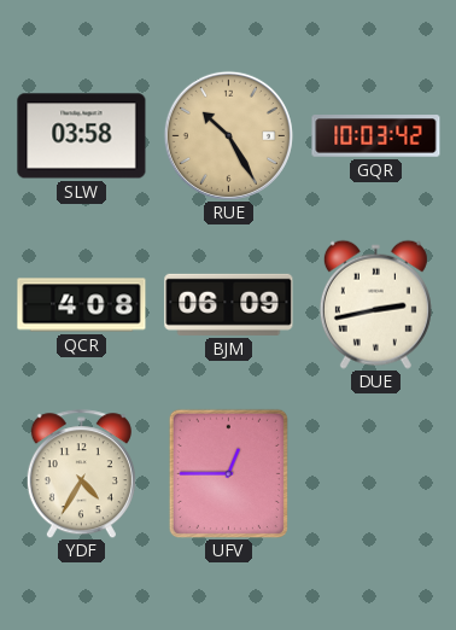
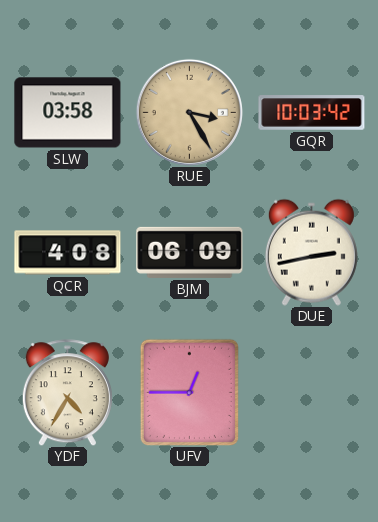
RUE: 10:25 -> 3:25 (189, 112)
